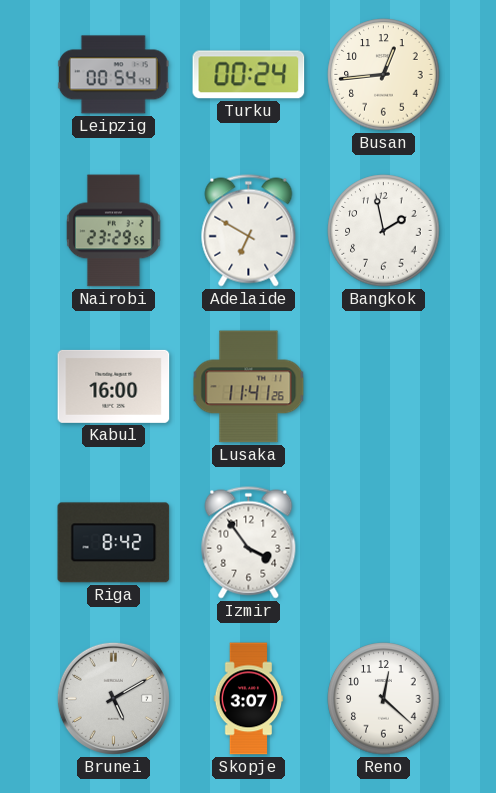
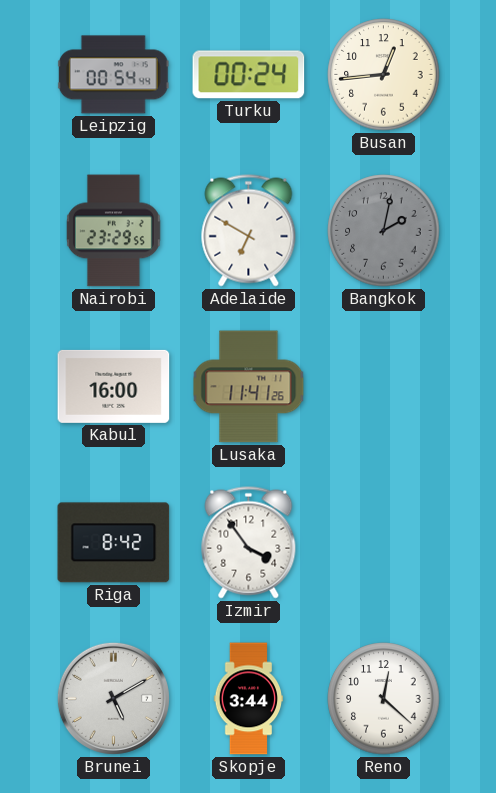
Bangkok: 1:58 -> 2:02 (384, 231)
Bangkok dial: white -> grey (384, 231)
Skopje: 3:07 -> 3:44 (249, 699)
